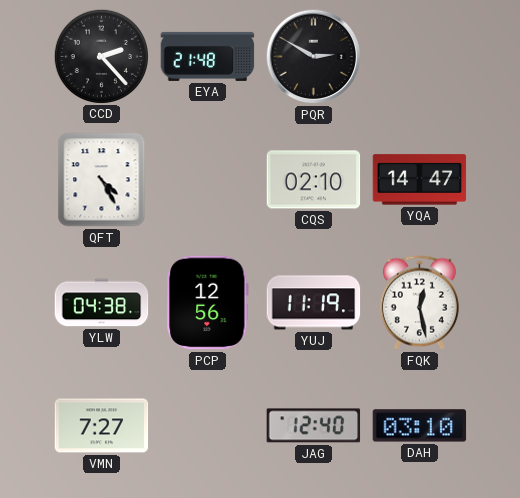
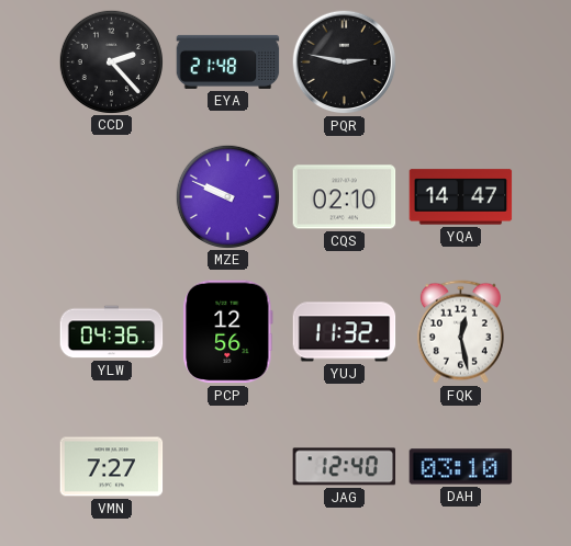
PQR: 2:50 -> 2:47 (345, 62)
QFT: 4:25 -> none (102, 180)
MZE: none -> 9:49 (227, 196)
YLW: 04:38 -> 04:36 (112, 332)
YUJ: 11:19 -> 11:32 (345, 332)
